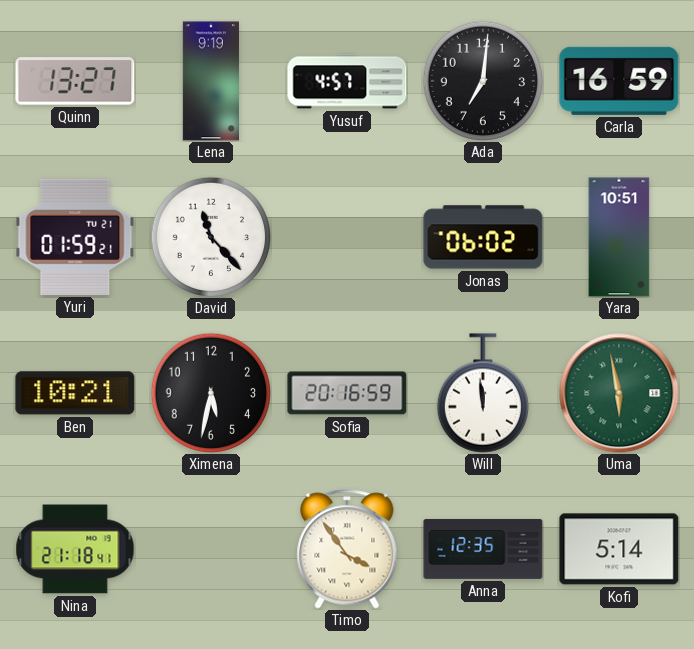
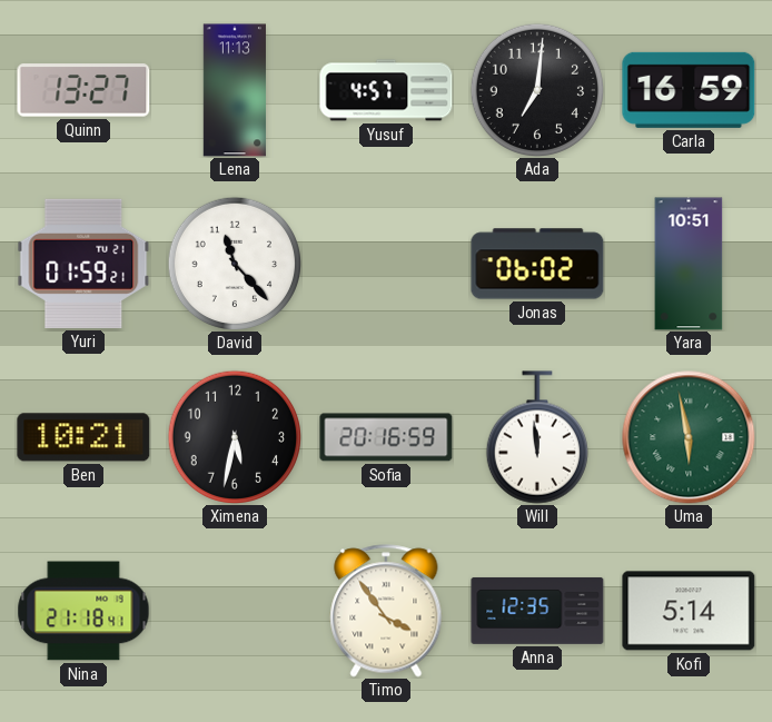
Lena: 9:19 -> 11:13 (234, 90)
